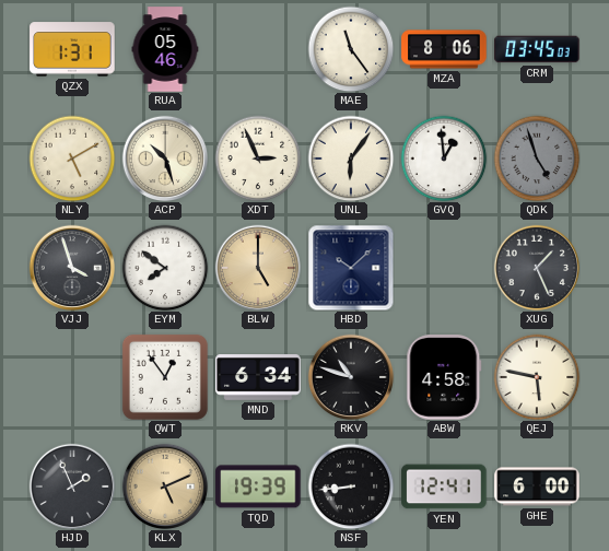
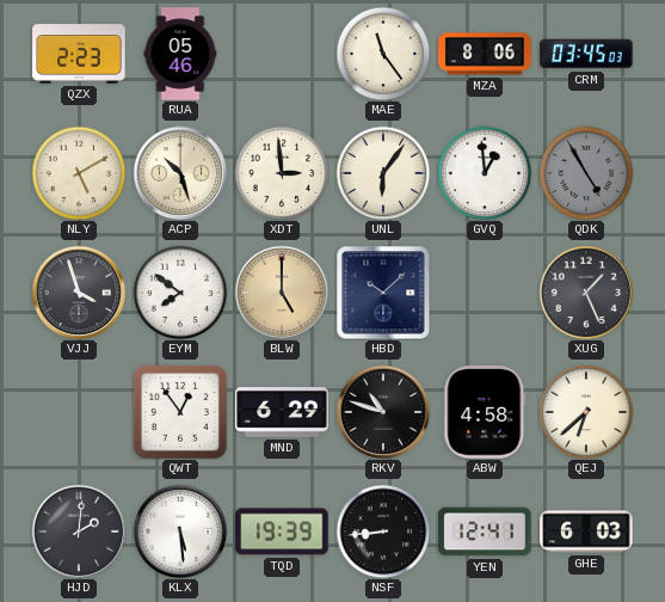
QZX: 1:31 -> 2:23 (79, 54)
XDT: 2:56 -> 2:59 (282, 173)
QDK: 4:57 -> 4:55 (586, 173)
MND: 6:34 -> 6:29 (282, 413)
QEJ: 5:47 -> 6:38 (586, 412)
HJD: 1:56 -> 2:01 (79, 532)
KLX: 5:11 -> 5:29 (180, 532)
KLX dial: champagne -> white (180, 532)
GHE: 6:00 -> 6:03 (586, 532)
